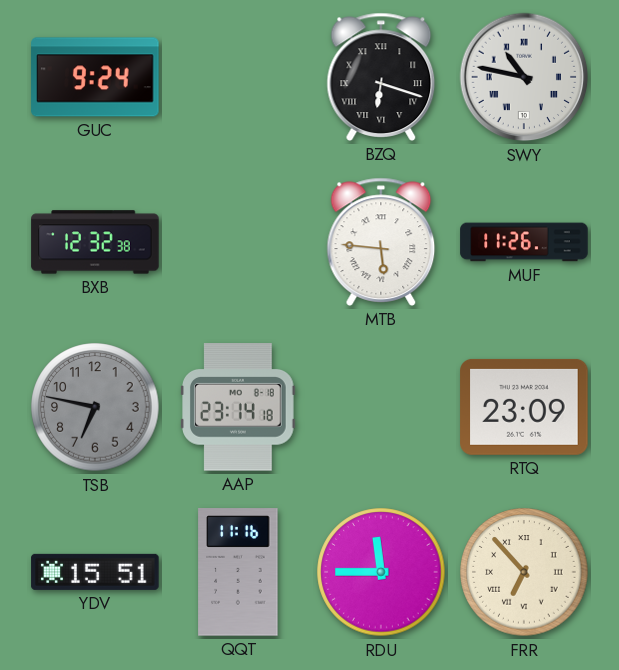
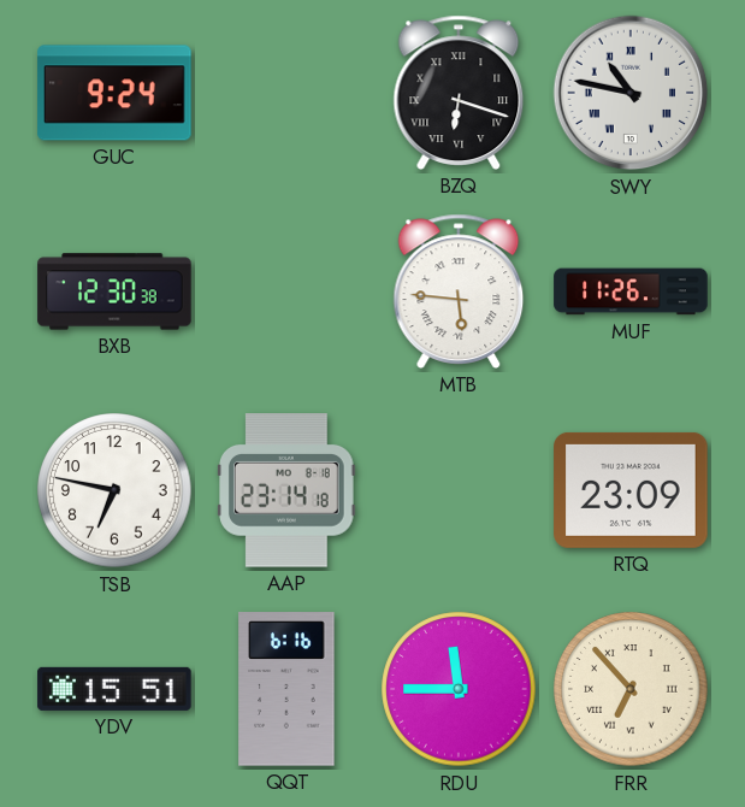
BXB: 12:32 -> 12:30 (114, 291)
TSB dial: grey -> white (114, 490)
QQT: 11:16 -> 6:16 (286, 689)
